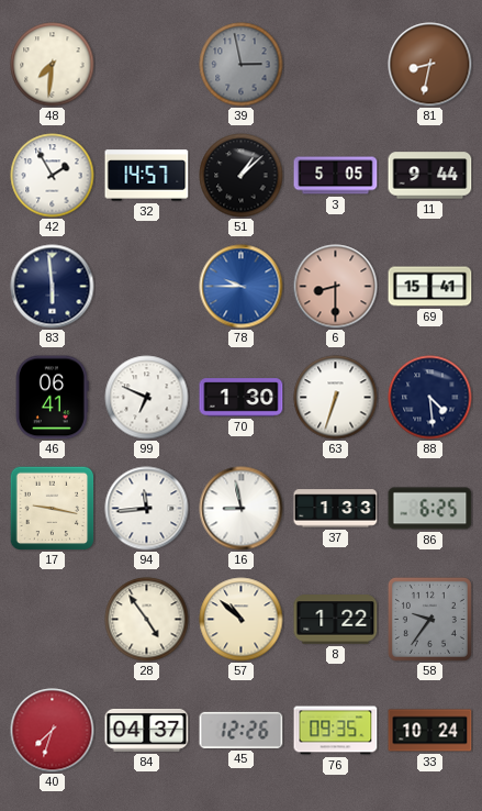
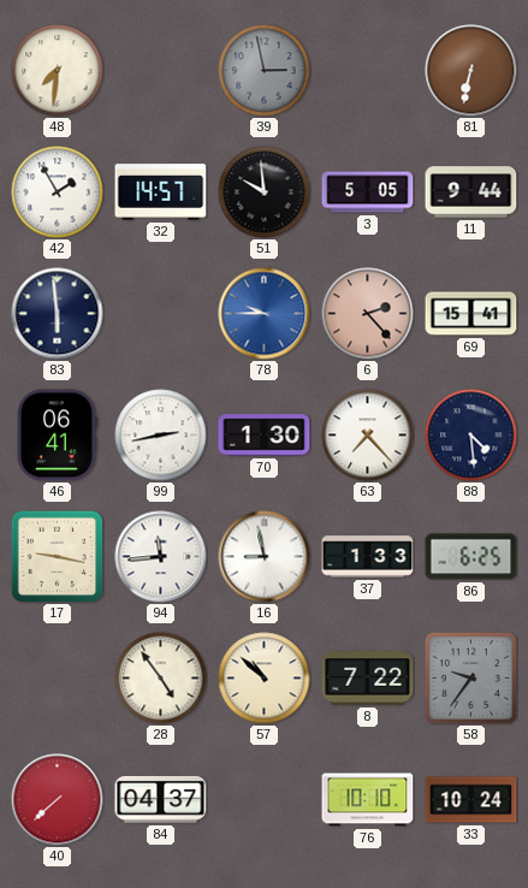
81: 8:32 -> 6:32 (471, 71)
51: 1:08 -> 9:59 (265, 193)
6: 8:30 -> 2:23 (368, 314)
99: 6:49 -> 2:43 (161, 436)
63: 6:33 -> 7:23 (368, 436)
8: 1:22 -> 7:22 (368, 679)
40: 7:33 -> 7:38 (58, 800)
45: 12:26 -> none (242, 730)
76: 09:35 -> 10:10 (368, 800)
